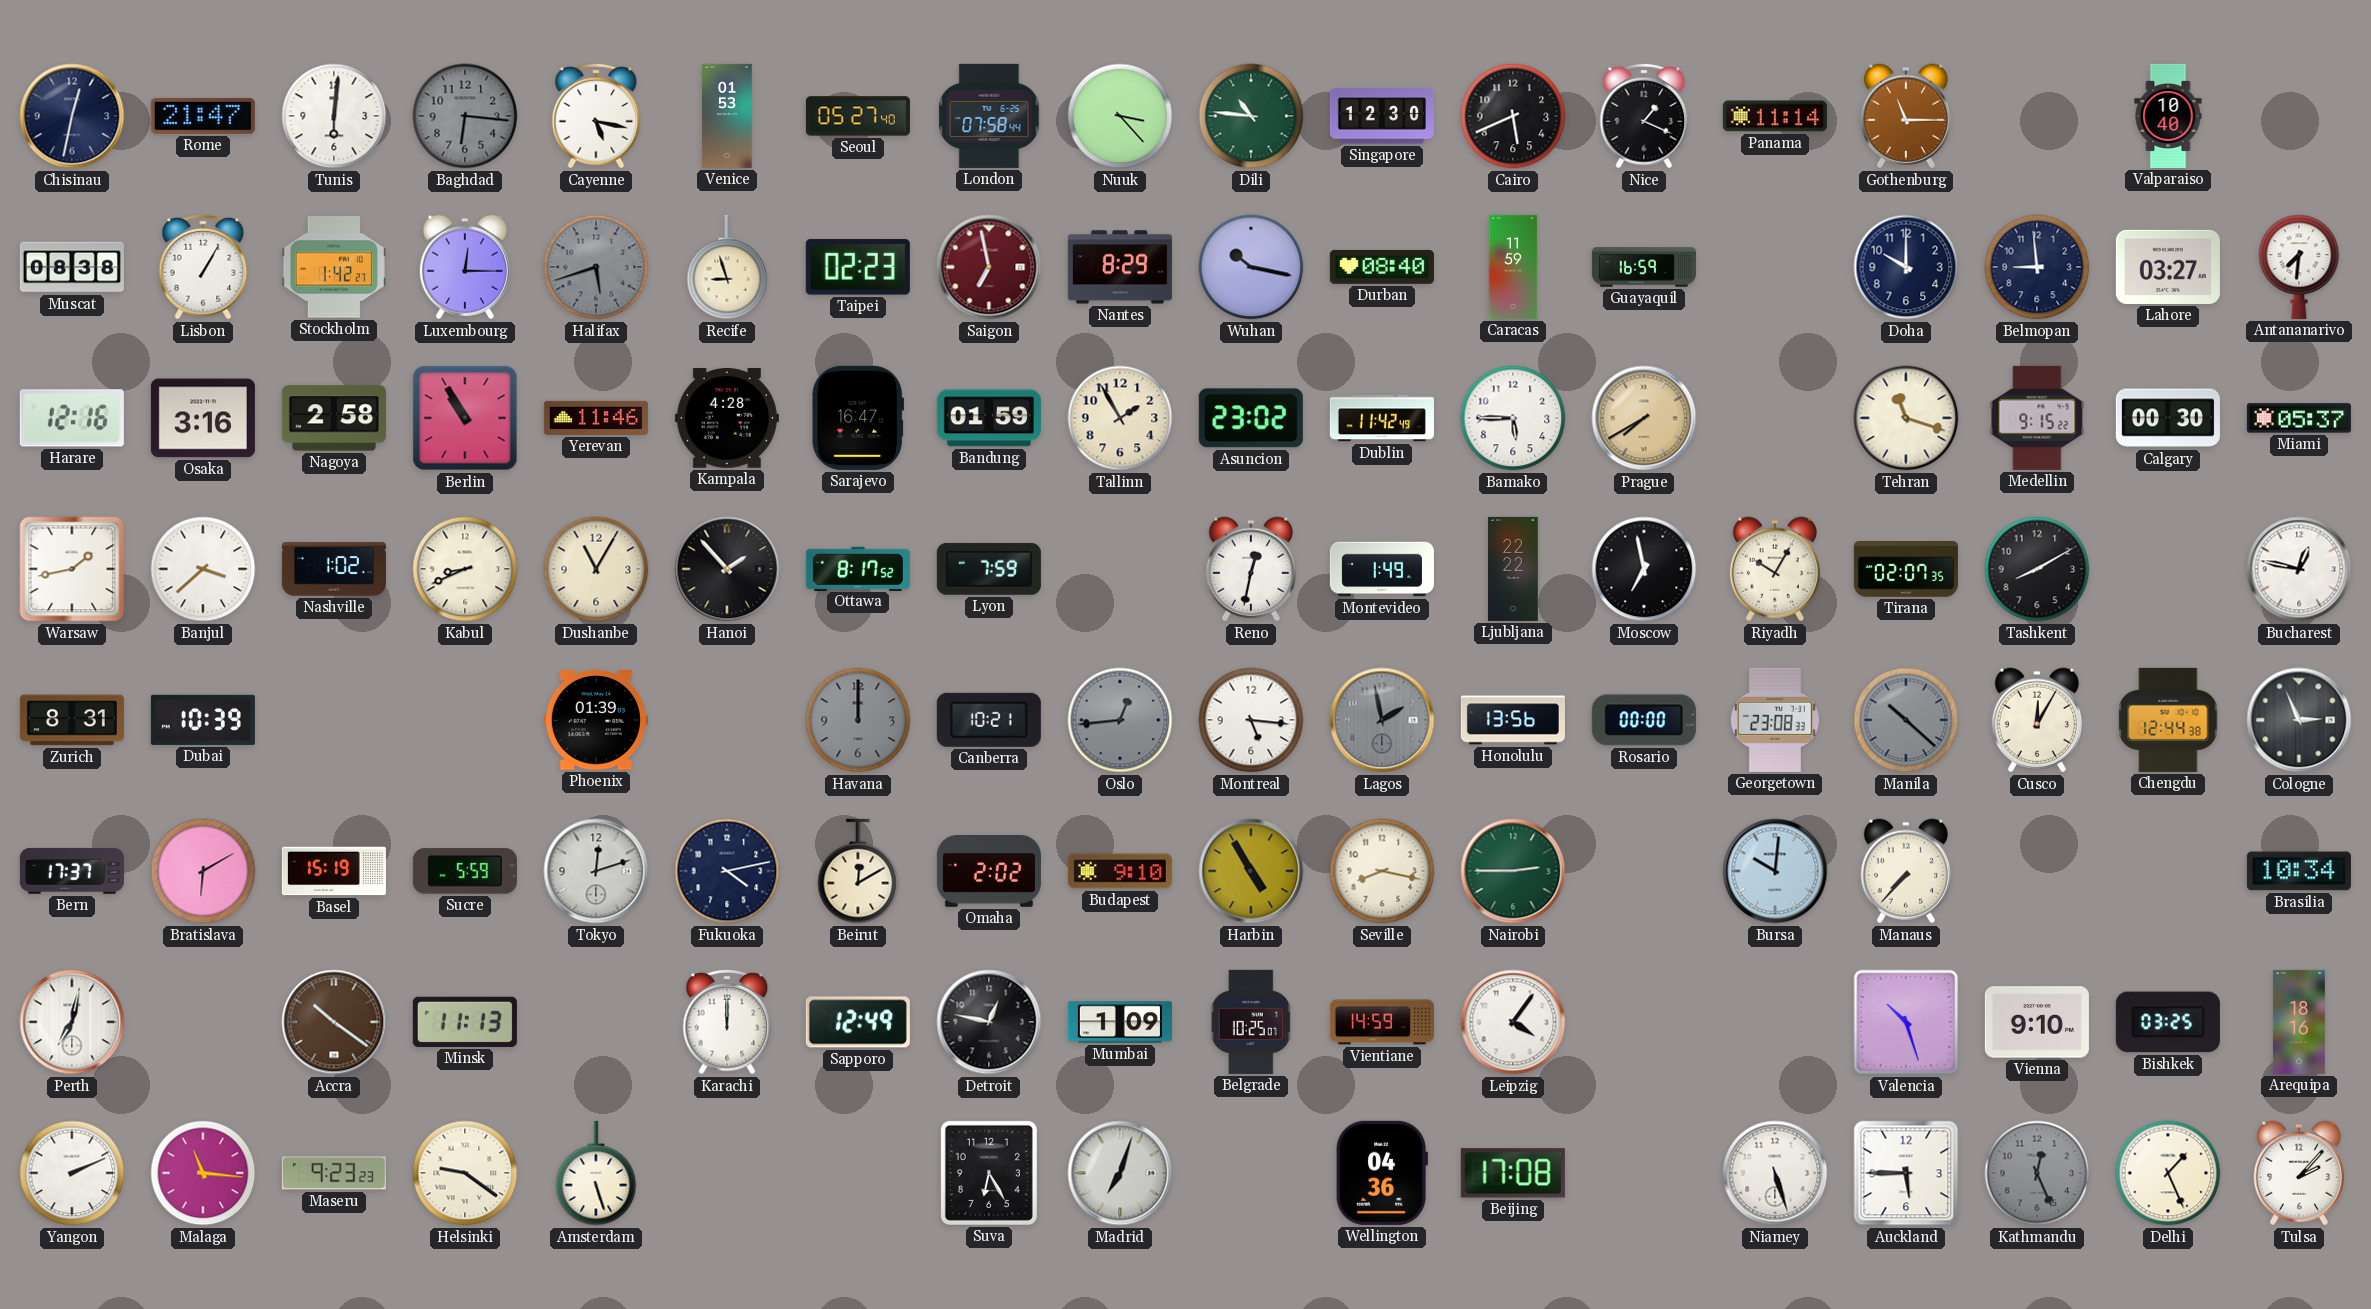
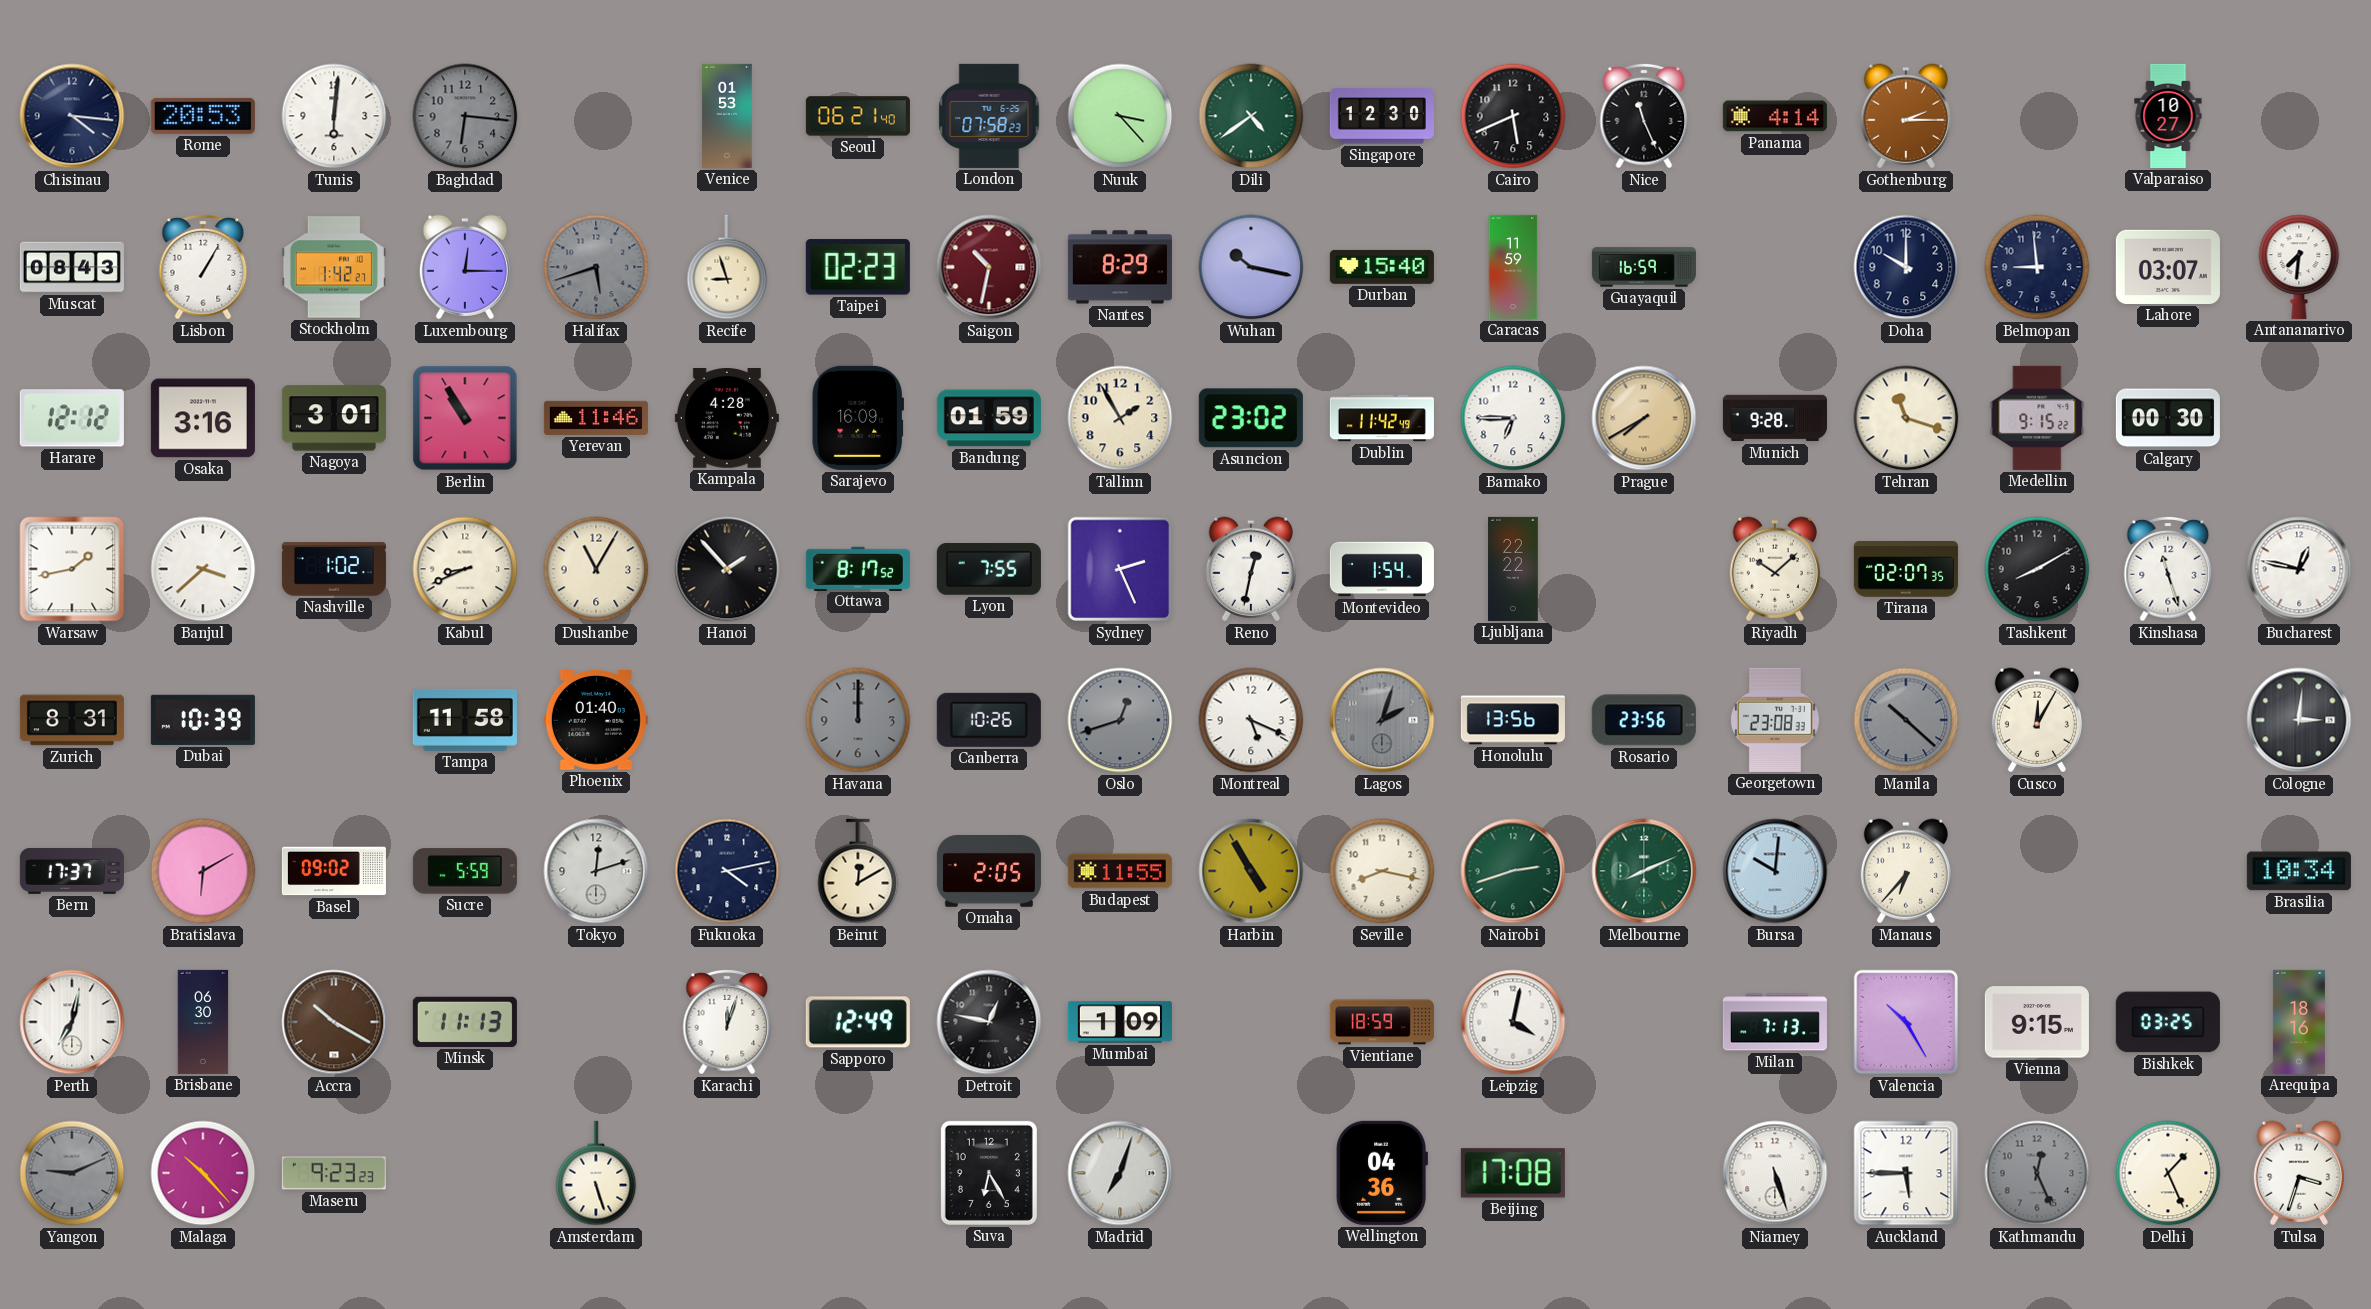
Chisinau: 12:32 -> 4:16 (72, 116)
Rome: 21:47 -> 20:53 (203, 116)
Cayenne: 5:17 -> none (596, 116)
Seoul: 05:27 -> 06:21 (858, 116)
London: 07:58:44 -> 07:58:23 (989, 116)
Dili: 10:46 -> 4:39 (1251, 116)
Nice: 1:19 -> 11:26 (1644, 116)
Panama: 11:14 -> 4:14 (1775, 116)
Gothenburg: 11:15 -> 2:15 (1906, 116)
Valparaiso: 10:40 -> 10:27 (2168, 116)
Muscat: 08:38 -> 08:43 (72, 267)
Saigon: 6:58 -> 10:32 (989, 267)
Durban: 08:40 -> 15:40 (1382, 267)
Lahore: 03:27 -> 03:07 (2168, 267)
Harare: 12:16 -> 12:12 (72, 418)
Nagoya: 2:58 -> 3:01 (334, 418)
Sarajevo: 16:47 -> 16:09 (857, 418)
Bamako: 5:45 -> 6:45 (1513, 418)
Munich: none -> 9:28 (1775, 418)
Miami: 05:37 -> none (2299, 418)
Lyon: 7:59 -> 7:55 (989, 569)
Sydney: none -> 2:26 (1120, 569)
Montevideo: 1:49 -> 1:54 (1382, 569)
Moscow: 6:58 -> none (1644, 569)
Riyadh: 10:05 -> 10:08 (1775, 569)
Kinshasa: none -> 11:27 (2168, 569)
Tampa: none -> 11:58 (465, 720)
Phoenix: 01:39 -> 01:40 (596, 721)
Canberra: 10:21 -> 10:26 (989, 720)
Oslo: 12:44 -> 12:42 (1120, 720)
Montreal: 5:16 -> 5:19 (1251, 720)
Lagos: 1:58 -> 2:03 (1382, 720)
Rosario: 00:00 -> 23:56 (1644, 720)
Chengdu: 12:44 -> none (2168, 720)
Cologne: 2:56 -> 3:01 (2299, 720)
Basel: 15:19 -> 09:02 (334, 871)
Omaha: 2:02 -> 2:05 (989, 872)
Budapest: 9:10 -> 11:55 (1120, 871)
Nairobi: 2:45 -> 2:42 (1513, 871)
Melbourne: none -> 8:11 (1644, 871)
Manaus: 7:37 -> 6:37 (1906, 871)
Brisbane: none -> 06:30 (203, 1022)
Accra: 10:21 -> 10:20 (334, 1022)
Karachi: 12:00 -> 12:03 (727, 1022)
Belgrade: 10:25 -> none (1251, 1022)
Vientiane: 14:59 -> 18:59 (1382, 1022)
Leipzig: 4:06 -> 4:02 (1513, 1022)
Milan: none -> 7:13 (1775, 1022)
Valencia: 10:27 -> 10:25 (1906, 1022)
Vienna: 9:10 -> 9:15 (2037, 1022)
Yangon: 2:11 -> 9:11 (72, 1173)
Yangon dial: white -> grey (72, 1173)
Malaga: 11:16 -> 10:23 (203, 1173)
Helsinki: 9:21 -> none (465, 1173)
Tulsa: 2:07 -> 3:33 (2299, 1173)
